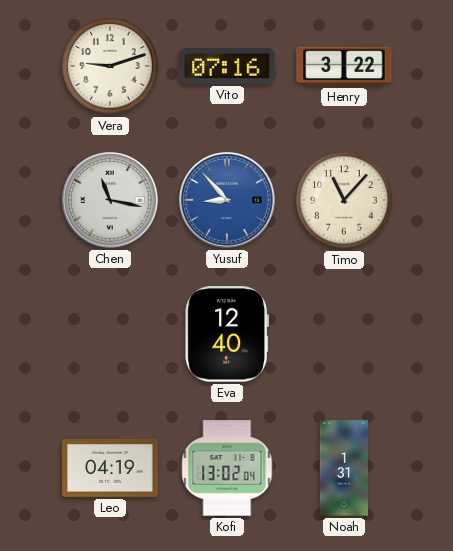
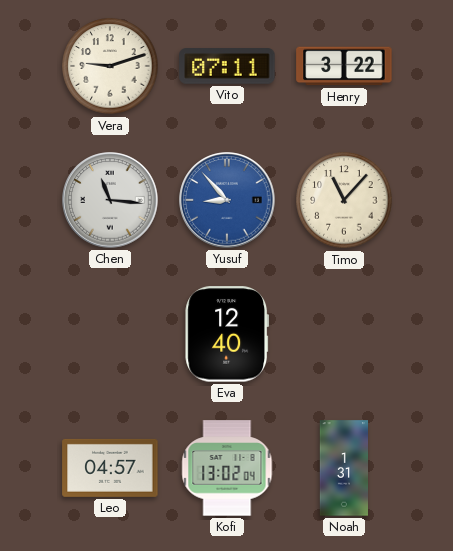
Vito: 07:16 -> 07:11 (227, 66)
Chen: 11:17 -> 11:16 (110, 200)
Leo: 04:19 -> 04:57 (110, 468)
